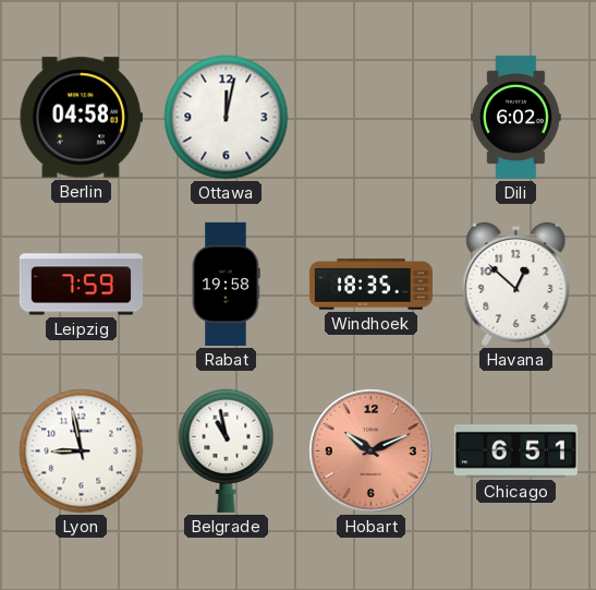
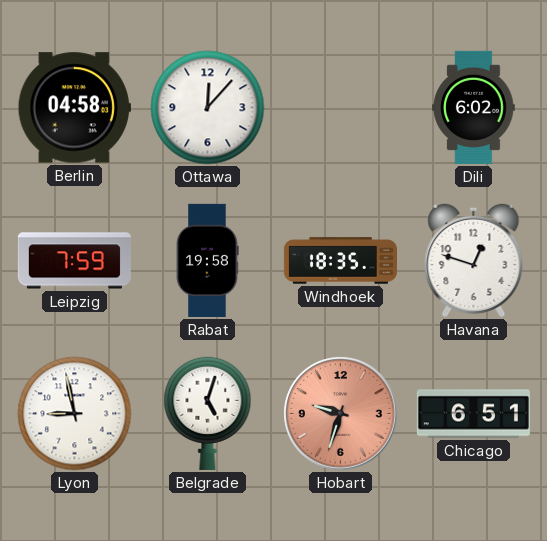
Ottawa: 12:02 -> 12:07 (208, 108)
Havana: 12:52 -> 12:48 (474, 260)
Belgrade: 10:58 -> 5:03 (208, 413)
Hobart: 10:11 -> 9:33 (341, 414)
